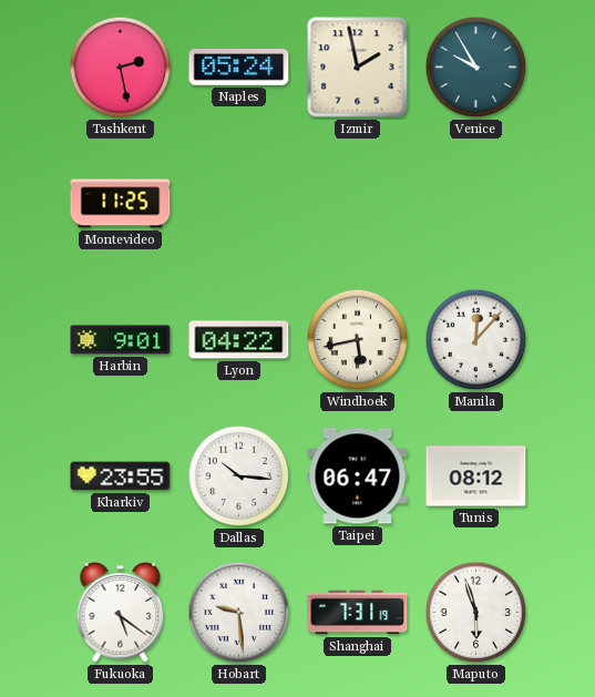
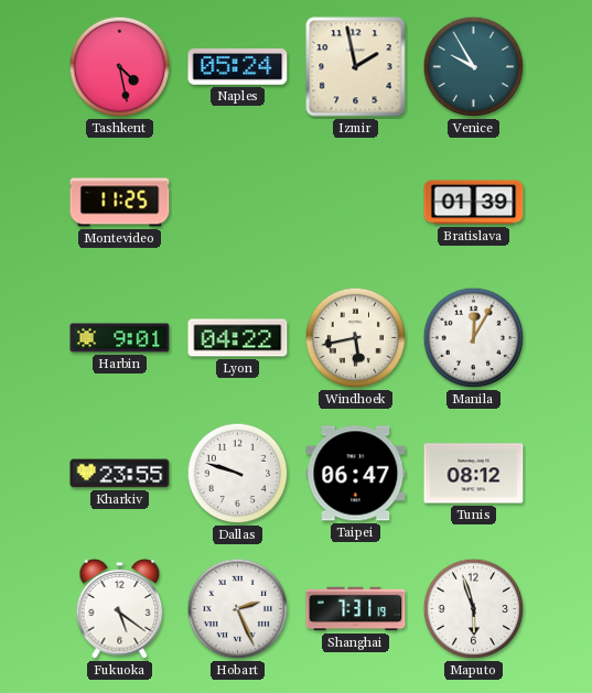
Tashkent: 2:28 -> 4:28 (120, 67)
Bratislava: none -> 01:39 (474, 203)
Manila: 12:07 -> 12:05 (474, 338)
Dallas: 10:16 -> 9:48 (238, 474)
Hobart: 9:29 -> 2:26 (238, 609)
